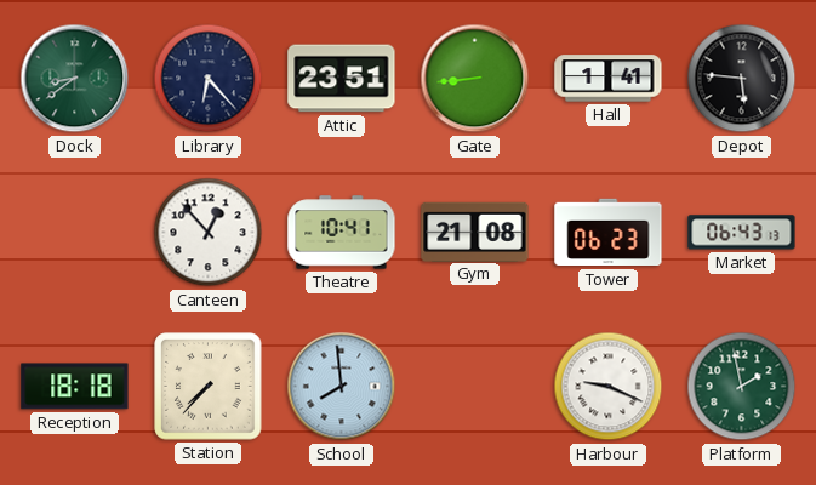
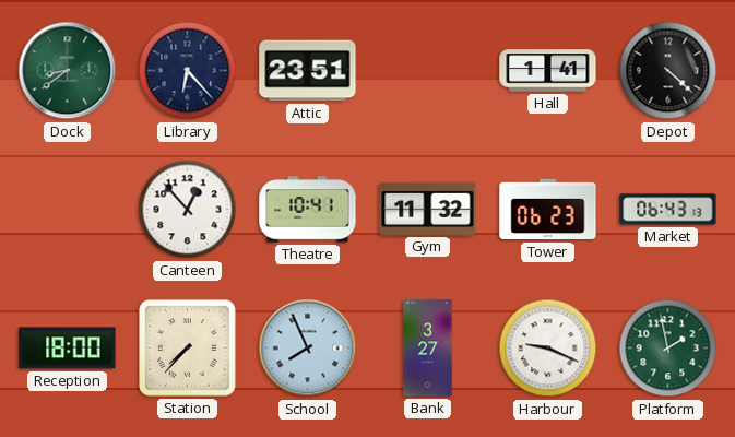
Gate: 8:44 -> none (475, 79)
Depot: 5:46 -> 4:22 (668, 71)
Gym: 21:08 -> 11:32 (428, 209)
Reception: 18:18 -> 18:00 (68, 349)
School: 7:59 -> 7:56 (308, 349)
Bank: none -> 3:27 (428, 349)
